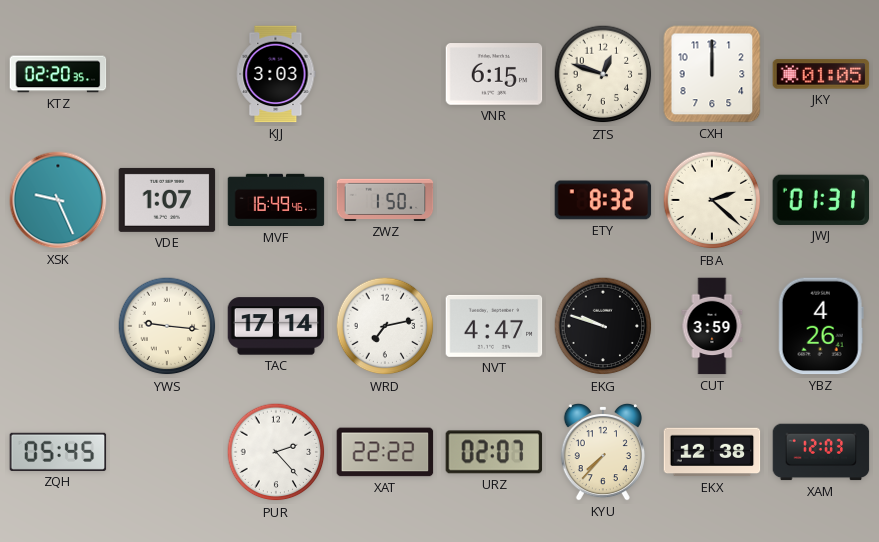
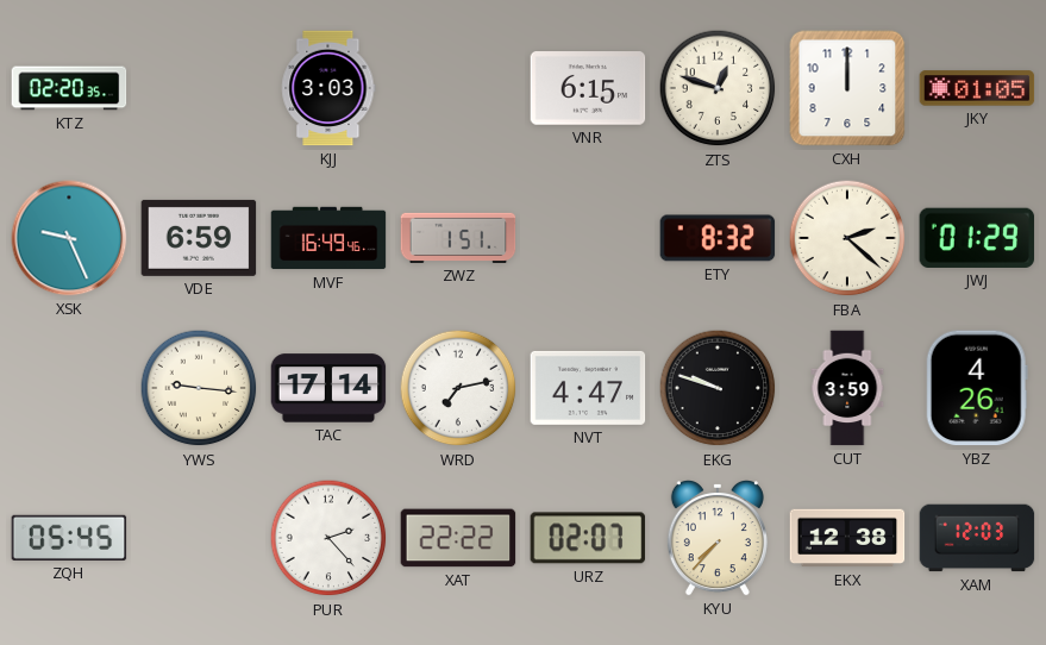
VDE: 1:07 -> 6:59 (199, 238)
ZWZ: 1:50 -> 1:51 (458, 238)
JWJ: 01:31 -> 01:29 (977, 238)
